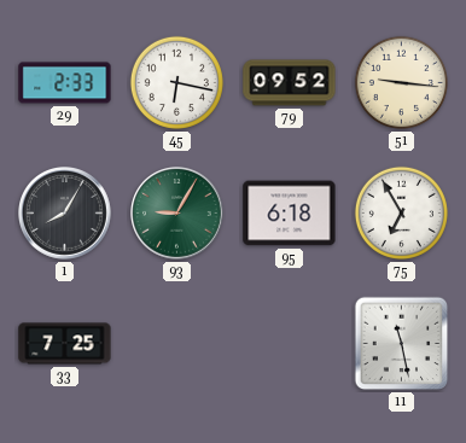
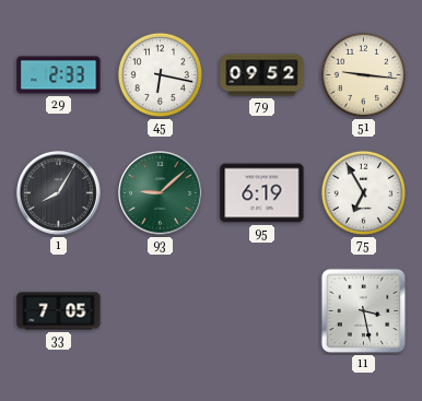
93: 9:05 -> 9:08 (161, 193)
95: 6:18 -> 6:19 (262, 193)
33: 7:25 -> 7:05 (59, 311)
11: 11:28 -> 3:28 (364, 311)
